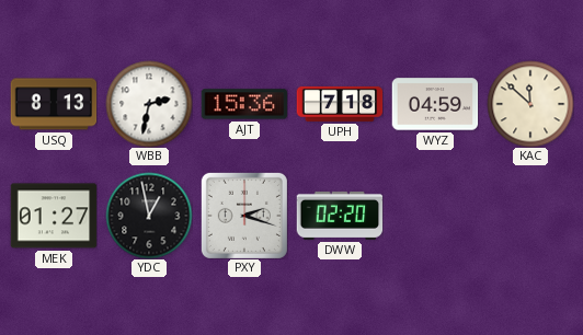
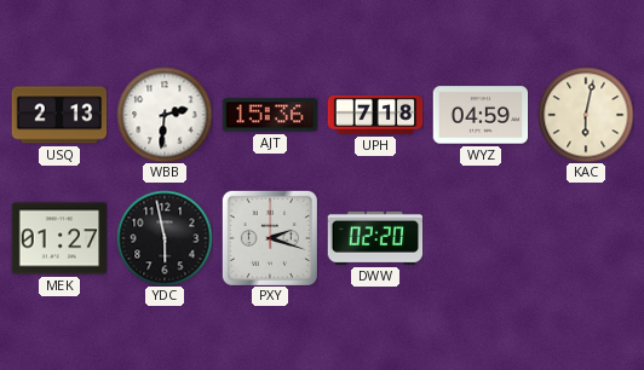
USQ: 8:13 -> 2:13 (59, 115)
WBB: 2:32 -> 2:31 (165, 115)
KAC: 11:52 -> 6:02 (586, 115)
YDC: 12:58 -> 5:58 (165, 238)
